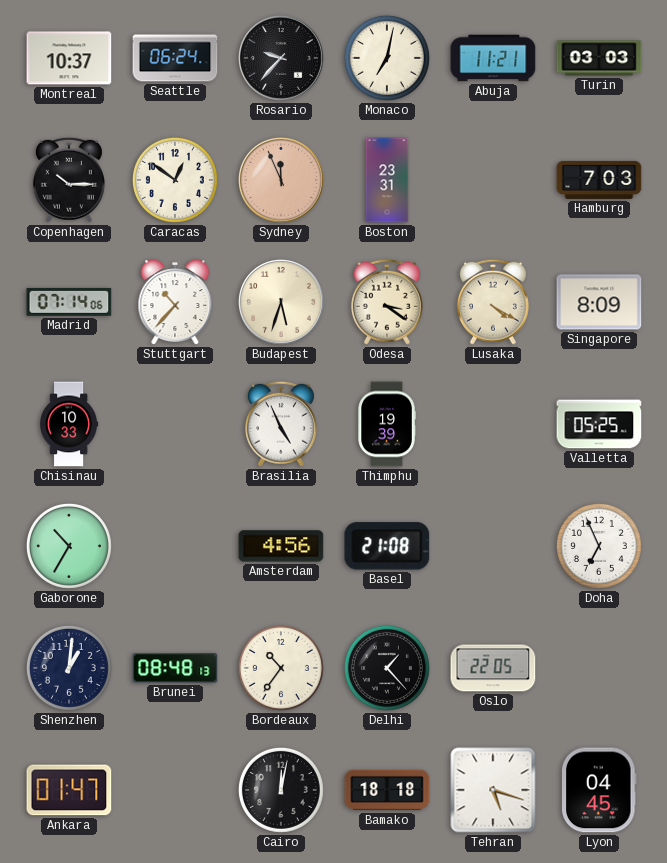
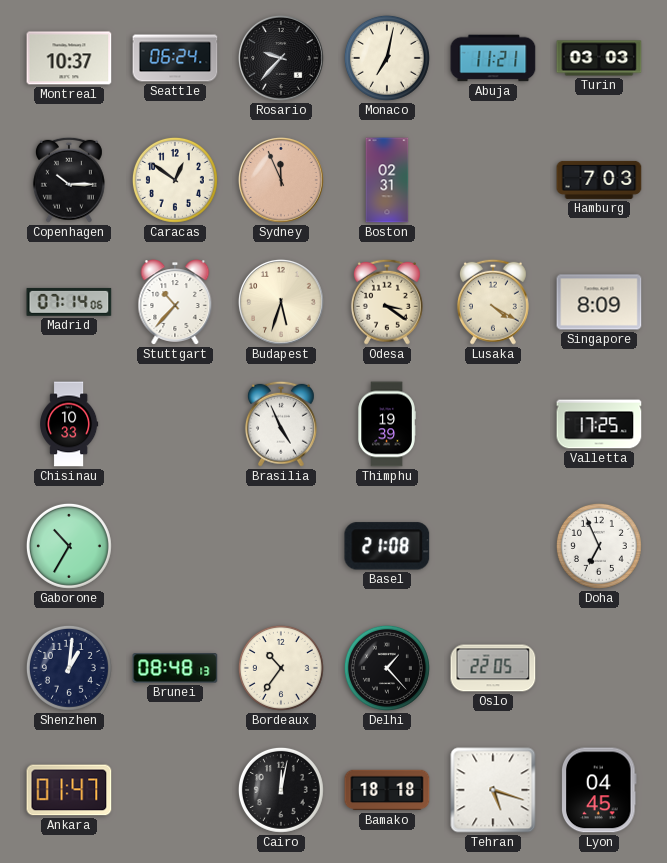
Boston: 23:31 -> 02:31 (387, 180)
Valletta: 05:25 -> 17:25 (599, 424)
Amsterdam: 4:56 -> none (281, 546)
